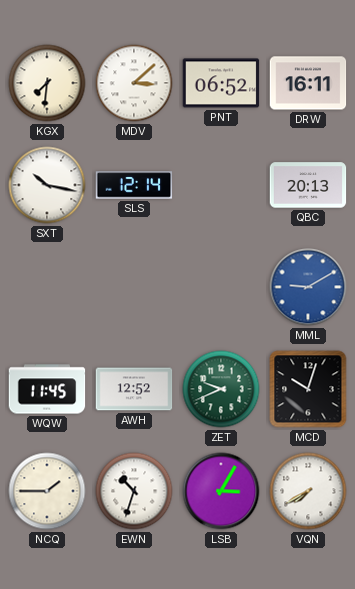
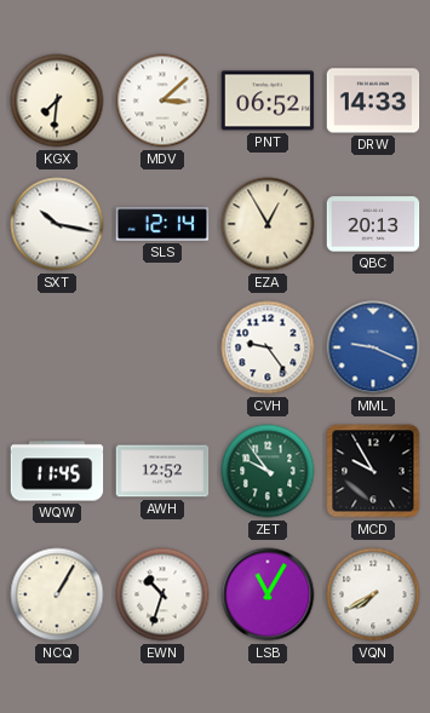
DRW: 16:11 -> 14:33 (373, 100)
EZA: none -> 12:55 (268, 224)
CVH: none -> 9:24 (268, 347)
MML: 9:10 -> 9:19 (373, 347)
ZET: 9:41 -> 9:54 (268, 471)
MCD: 10:03 -> 9:55 (373, 471)
NCQ: 1:45 -> 1:05 (57, 594)
LSB: 3:05 -> 11:05 (268, 594)
